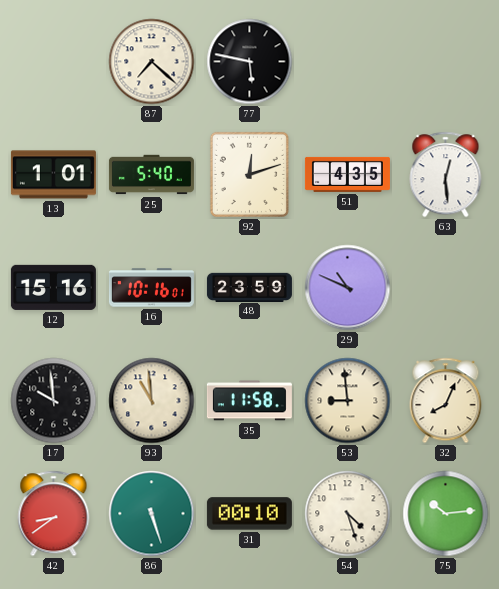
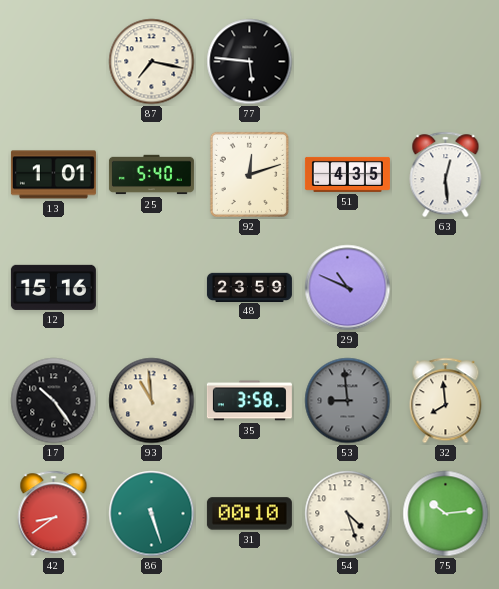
87: 7:22 -> 7:17 (152, 62)
77: 5:47 -> 5:46 (250, 62)
16: 10:16 -> none (151, 288)
17: 9:59 -> 10:24 (54, 401)
35: 11:58 -> 3:58 (249, 401)
53 dial: cream -> grey (348, 401)
32: 8:04 -> 7:59 (446, 401)
